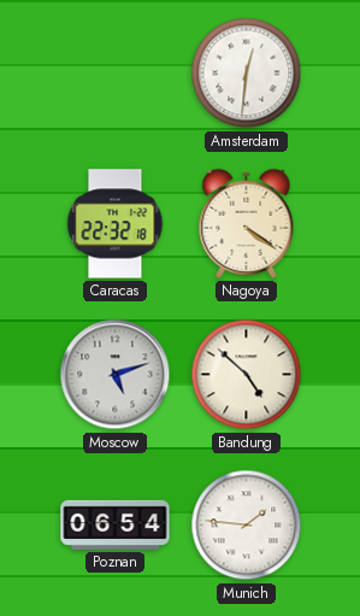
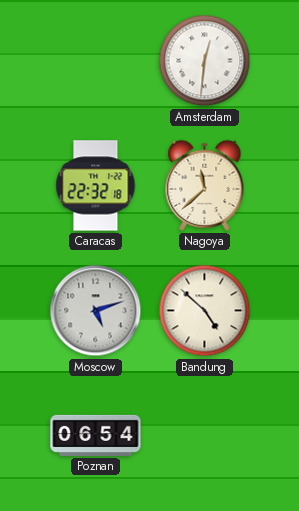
Nagoya: 4:21 -> 11:38 (205, 185)
Munich: 1:46 -> none (247, 526)
